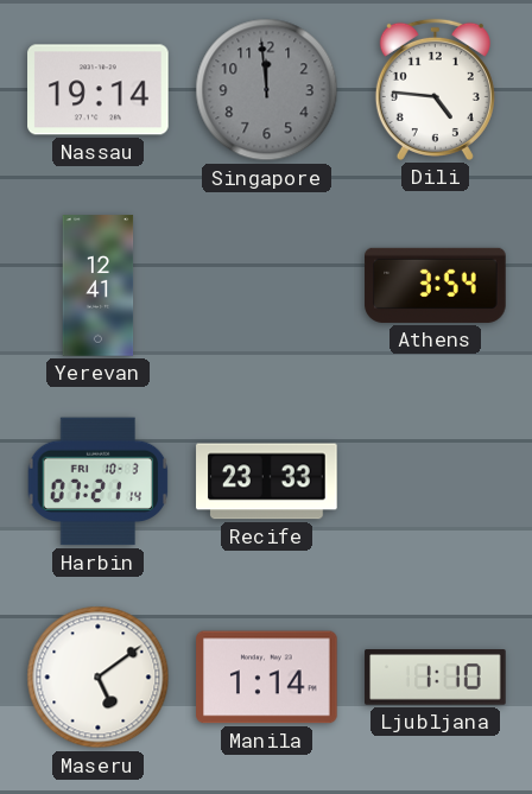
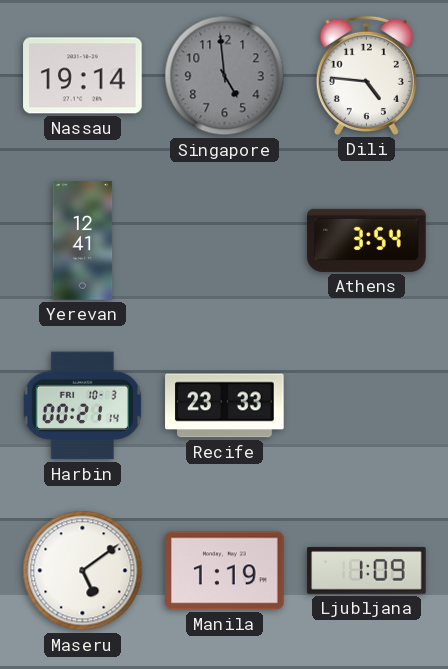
Singapore: 11:59 -> 4:59 (225, 76)
Harbin: 07:21 -> 00:21 (83, 406)
Manila: 1:14 -> 1:19 (225, 571)
Ljubljana: 1:10 -> 1:09 (367, 571)
